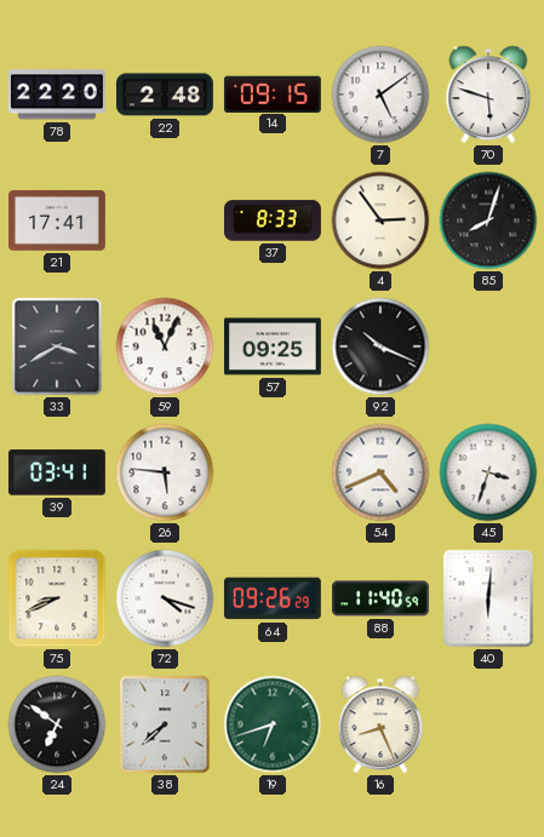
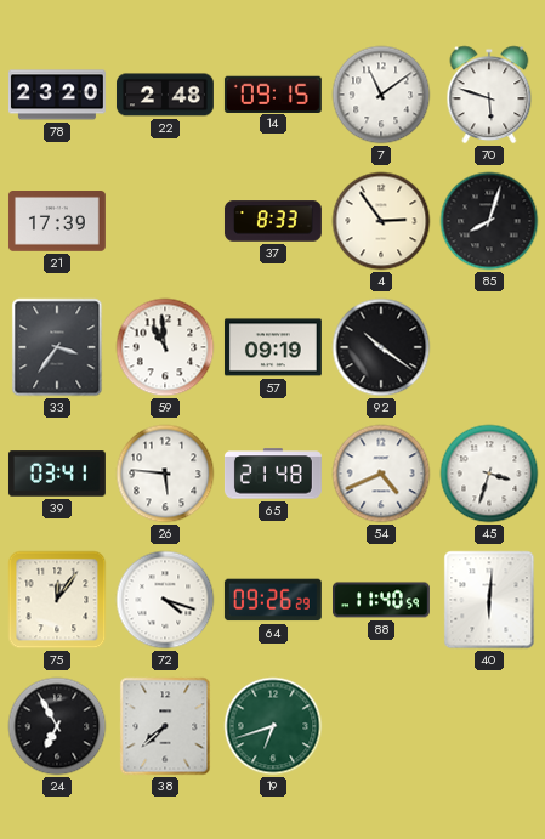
78: 22:20 -> 23:20 (57, 95)
7: 5:09 -> 11:09 (381, 95)
21: 17:41 -> 17:39 (57, 222)
33: 3:40 -> 3:36 (57, 347)
59: 11:04 -> 10:59 (165, 347)
57: 09:25 -> 09:19 (273, 347)
92: 10:19 -> 10:21 (381, 347)
65: none -> 21:48 (273, 474)
75: 8:41 -> 12:06 (57, 600)
24: 6:51 -> 6:55 (57, 726)
16: 8:26 -> none (380, 724)
